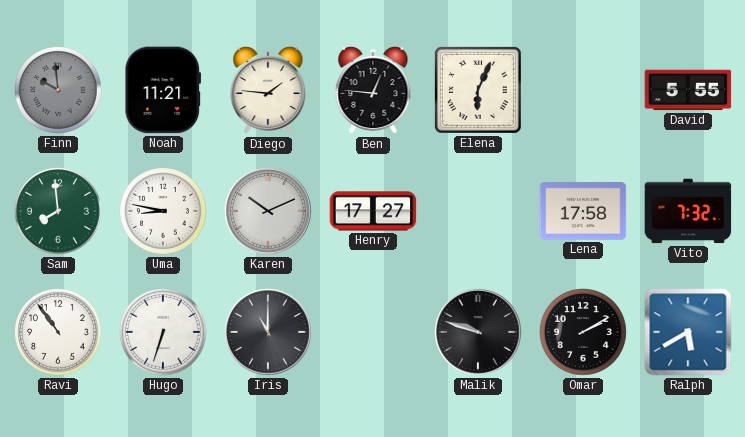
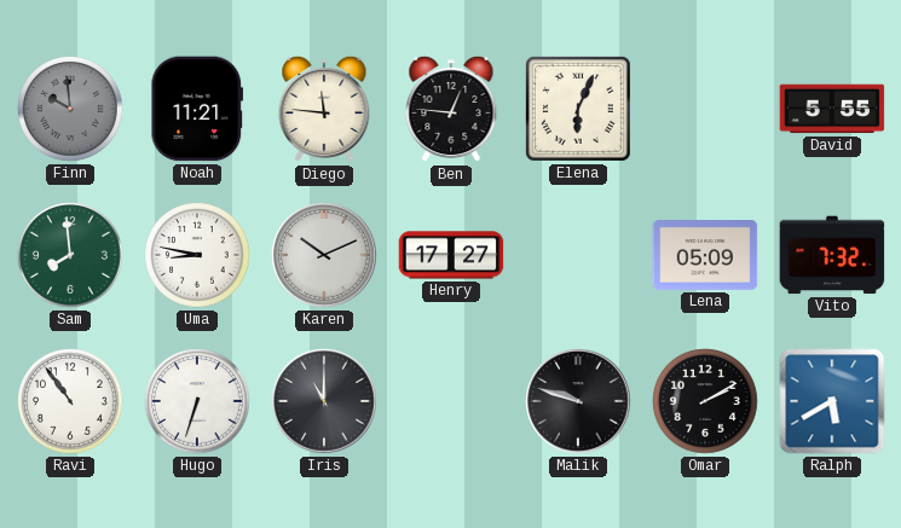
Diego: 1:46 -> 11:46 (324, 109)
Lena: 17:58 -> 05:09 (705, 256)
